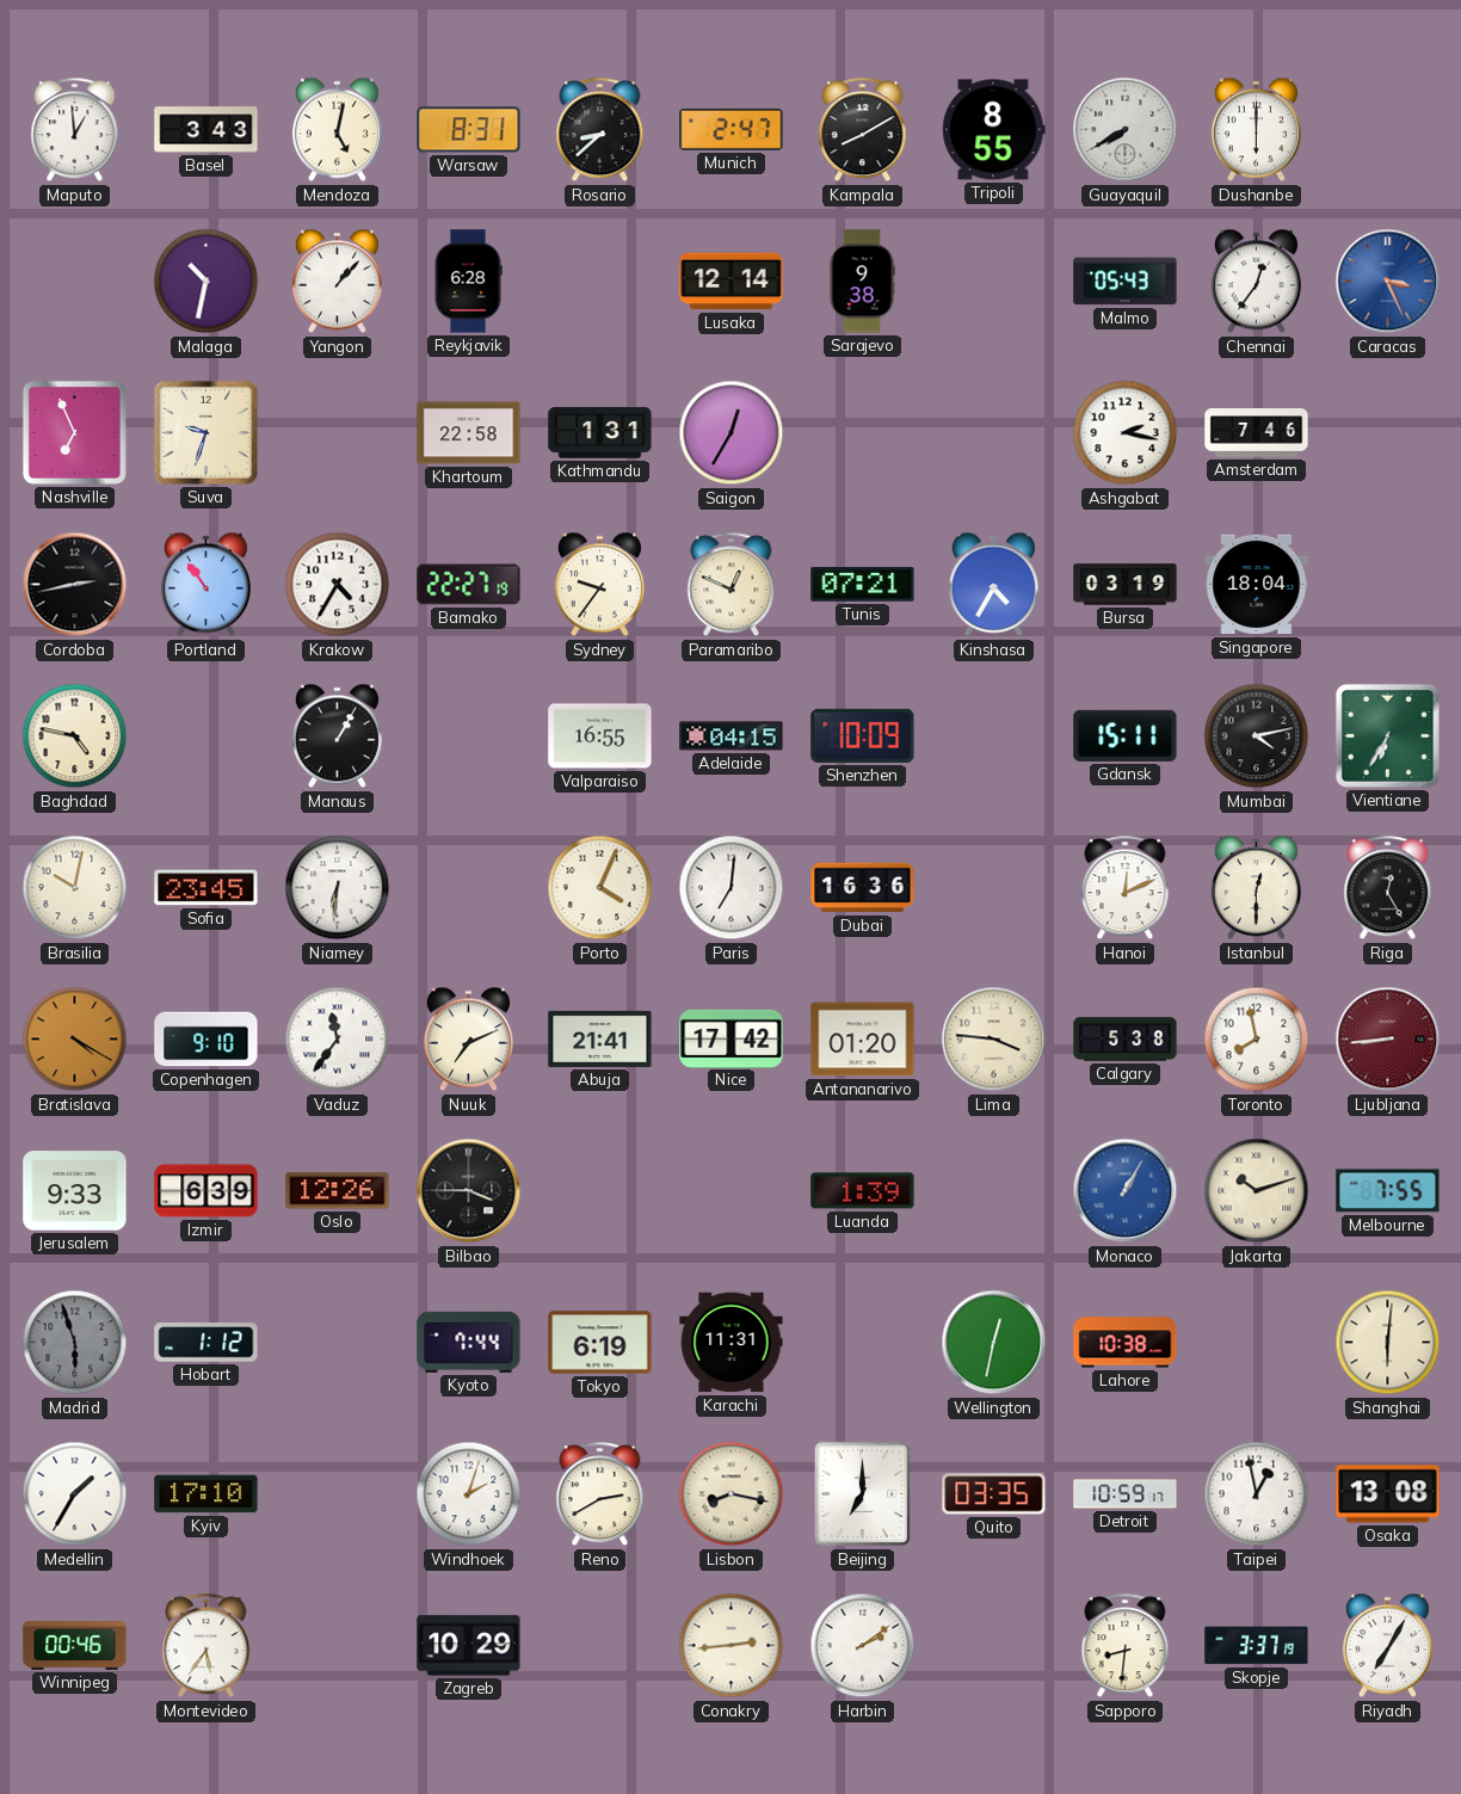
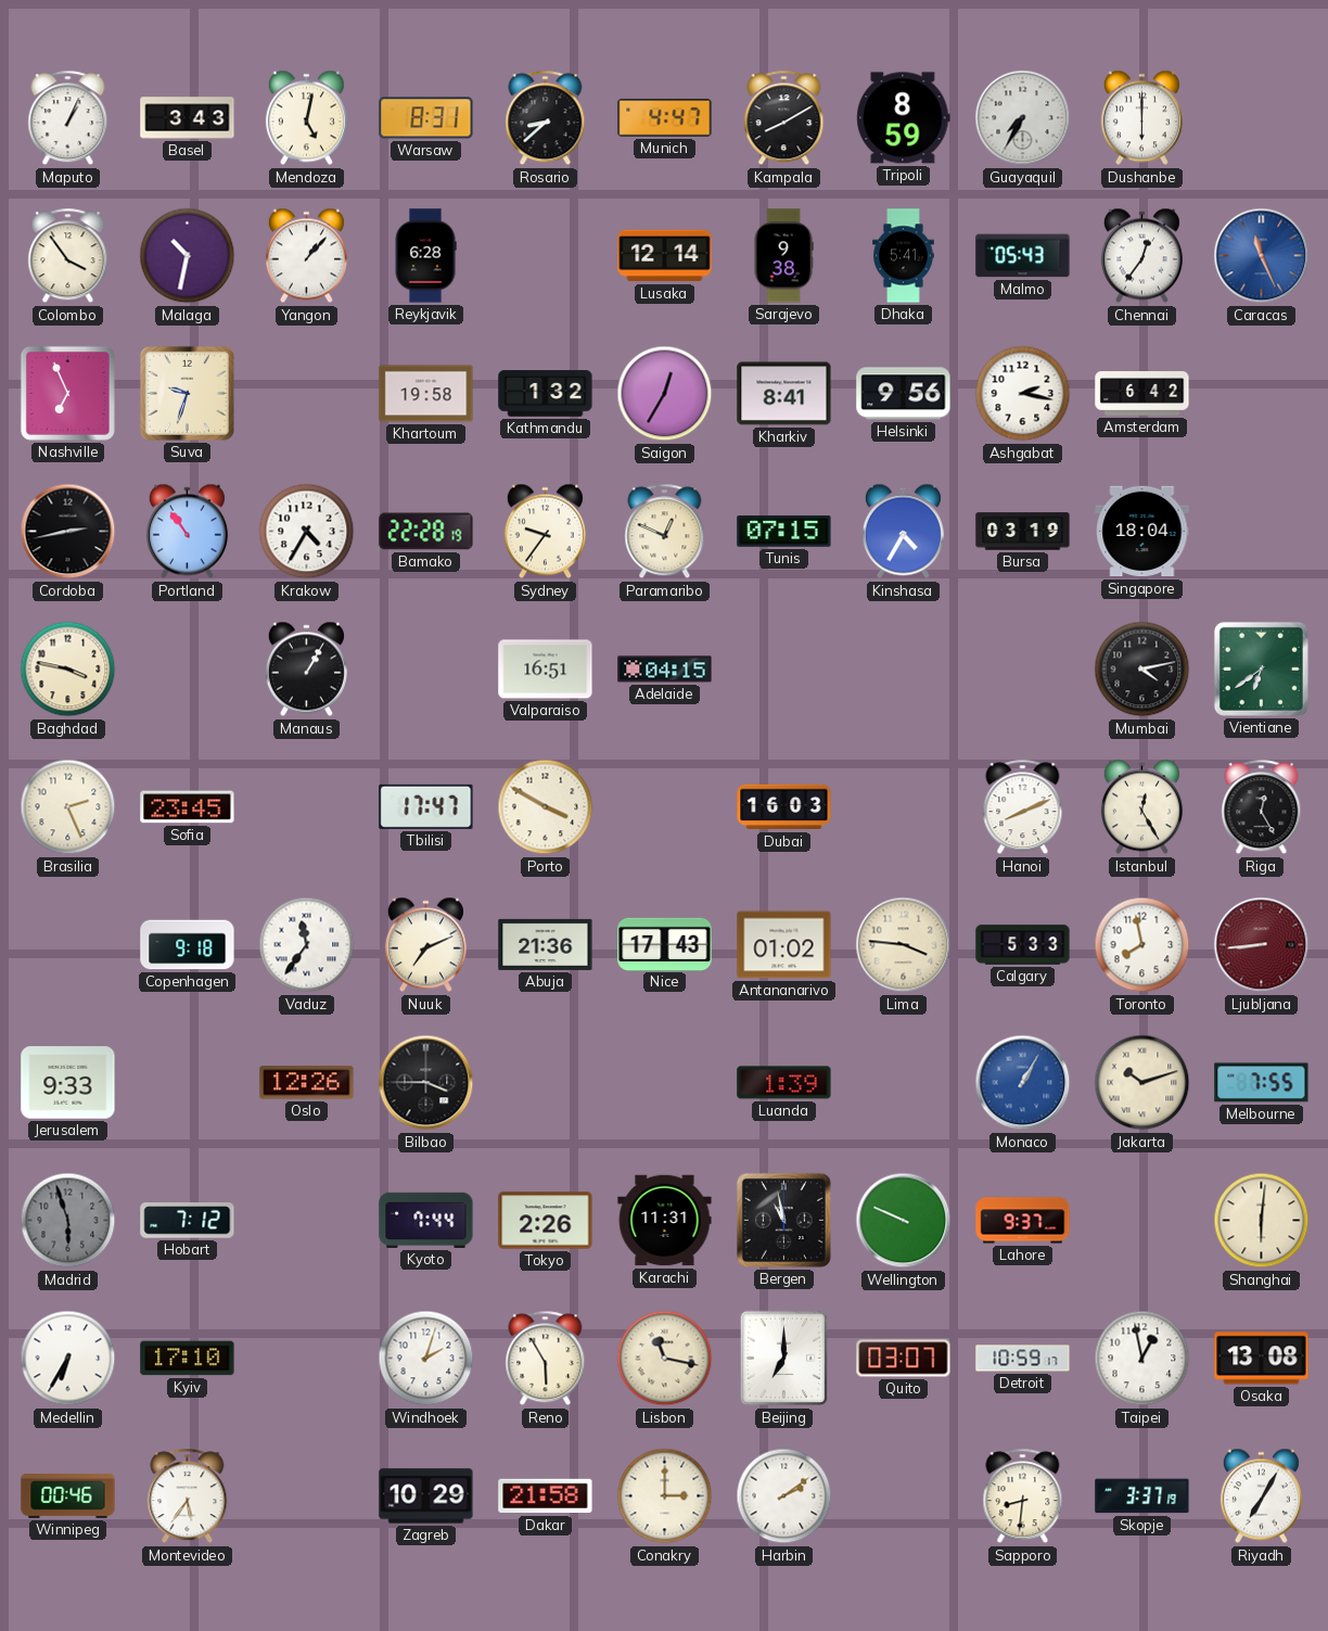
Maputo: 12:59 -> 1:04 (68, 118)
Munich: 2:47 -> 4:47 (665, 117)
Tripoli: 8:55 -> 8:59 (904, 118)
Guayaquil: 7:40 -> 7:35 (1023, 118)
Colombo: none -> 3:54 (68, 256)
Dhaka: none -> 5:41 (904, 256)
Caracas: 3:26 -> 11:26 (1262, 256)
Khartoum: 22:58 -> 19:58 (426, 394)
Kathmandu: 1:31 -> 1:32 (546, 394)
Kharkiv: none -> 8:41 (784, 394)
Helsinki: none -> 9:56 (904, 394)
Amsterdam: 7:46 -> 6:42 (1142, 394)
Bamako: 22:27 -> 22:28 (426, 532)
Tunis: 07:21 -> 07:15 (784, 532)
Baghdad: 4:47 -> 3:47 (68, 670)
Valparaiso: 16:55 -> 16:51 (546, 670)
Shenzhen: 10:09 -> none (863, 735)
Gdansk: 15:11 -> none (1126, 735)
Vientiane: 6:35 -> 6:39 (1261, 668)
Brasilia: 10:02 -> 2:26 (68, 807)
Niamey: 6:31 -> none (338, 888)
Tbilisi: none -> 17:47 (426, 806)
Porto: 4:04 -> 3:50 (546, 807)
Paris: 7:01 -> none (732, 888)
Dubai: 16:36 -> 16:03 (784, 807)
Hanoi: 12:11 -> 8:11 (1023, 807)
Istanbul: 12:30 -> 12:25 (1141, 807)
Bratislava: 4:20 -> none (75, 1040)
Copenhagen: 9:10 -> 9:18 (188, 945)
Abuja: 21:41 -> 21:36 (546, 944)
Nice: 17:42 -> 17:43 (665, 944)
Antananarivo: 01:20 -> 01:02 (784, 945)
Calgary: 5:38 -> 5:33 (1023, 945)
Izmir: 6:39 -> none (206, 1191)
Hobart: 1:12 -> 7:12 (188, 1221)
Tokyo: 6:19 -> 2:26 (546, 1221)
Bergen: none -> 10:58 (783, 1220)
Wellington: 12:32 -> 9:49 (904, 1221)
Lahore: 10:38 -> 9:37 (1023, 1221)
Medellin: 1:35 -> 6:35 (68, 1359)
Reno: 2:40 -> 5:55 (546, 1359)
Lisbon: 8:17 -> 11:17 (665, 1359)
Quito: 03:35 -> 03:07 (904, 1359)
Dakar: none -> 21:58 (546, 1496)
Conakry: 2:44 -> 3:00 (665, 1496)
